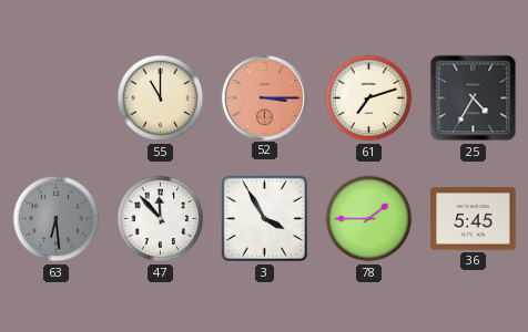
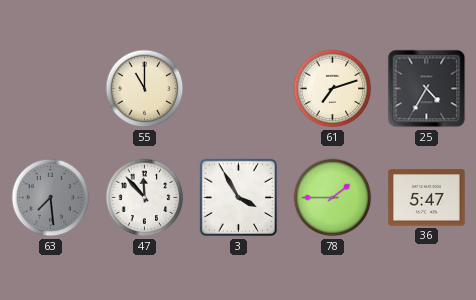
52: 3:15 -> none (264, 97)
63: 6:29 -> 7:29 (51, 198)
36: 5:45 -> 5:47 (427, 198)
